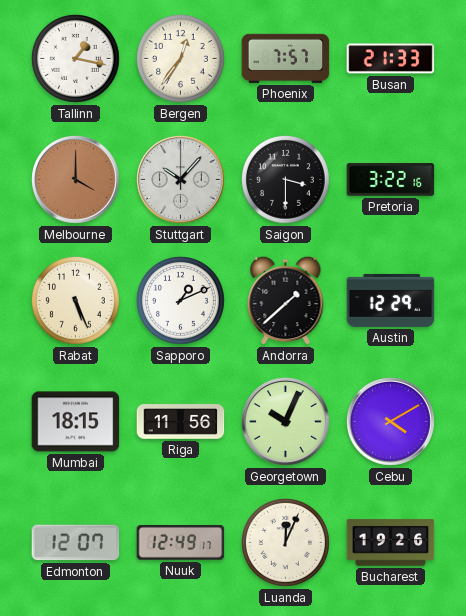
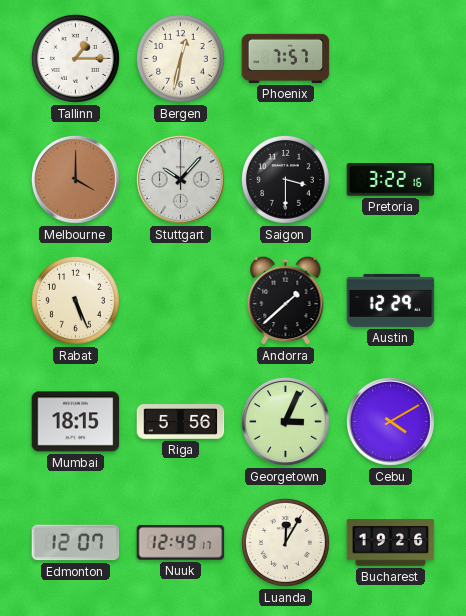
Tallinn: 1:17 -> 1:15 (75, 58)
Bergen: 12:36 -> 12:32 (180, 58)
Busan: 21:33 -> none (391, 59)
Sapporo: 1:11 -> none (180, 300)
Riga: 11:56 -> 5:56 (181, 422)
Georgetown: 10:04 -> 3:04 (286, 422)
Luanda: 12:04 -> 12:05 (285, 542)
